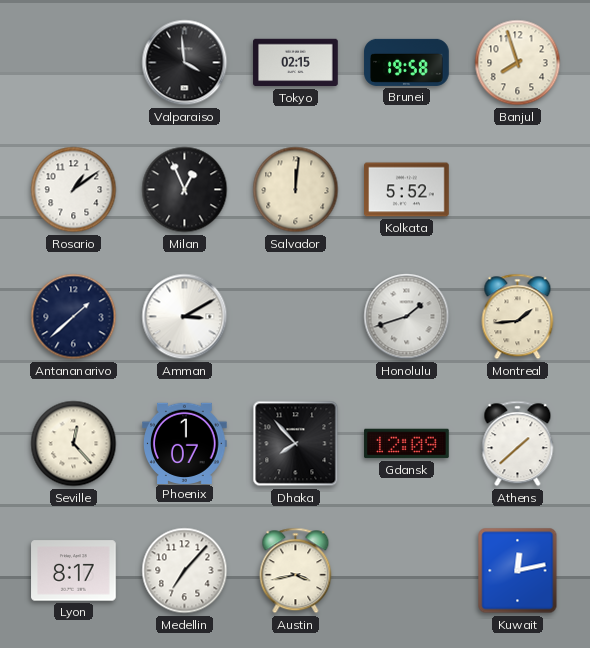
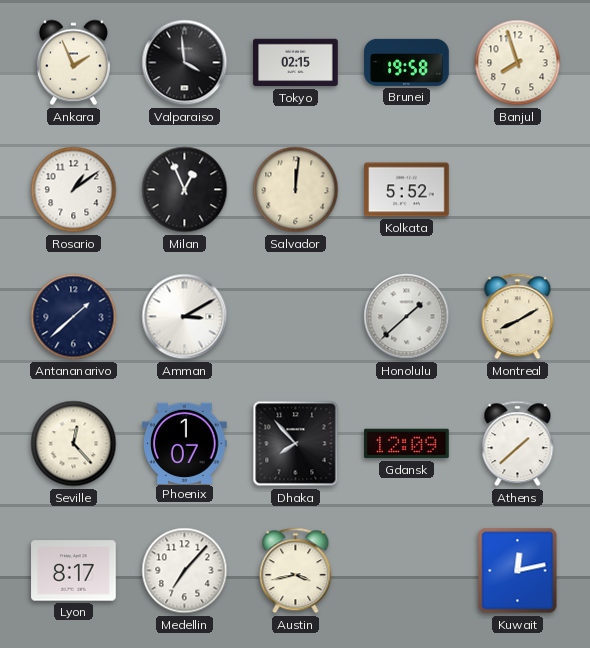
Ankara: none -> 1:56 (73, 63)
Honolulu: 1:42 -> 1:38 (407, 317)
Montreal: 1:44 -> 8:10 (518, 317)
